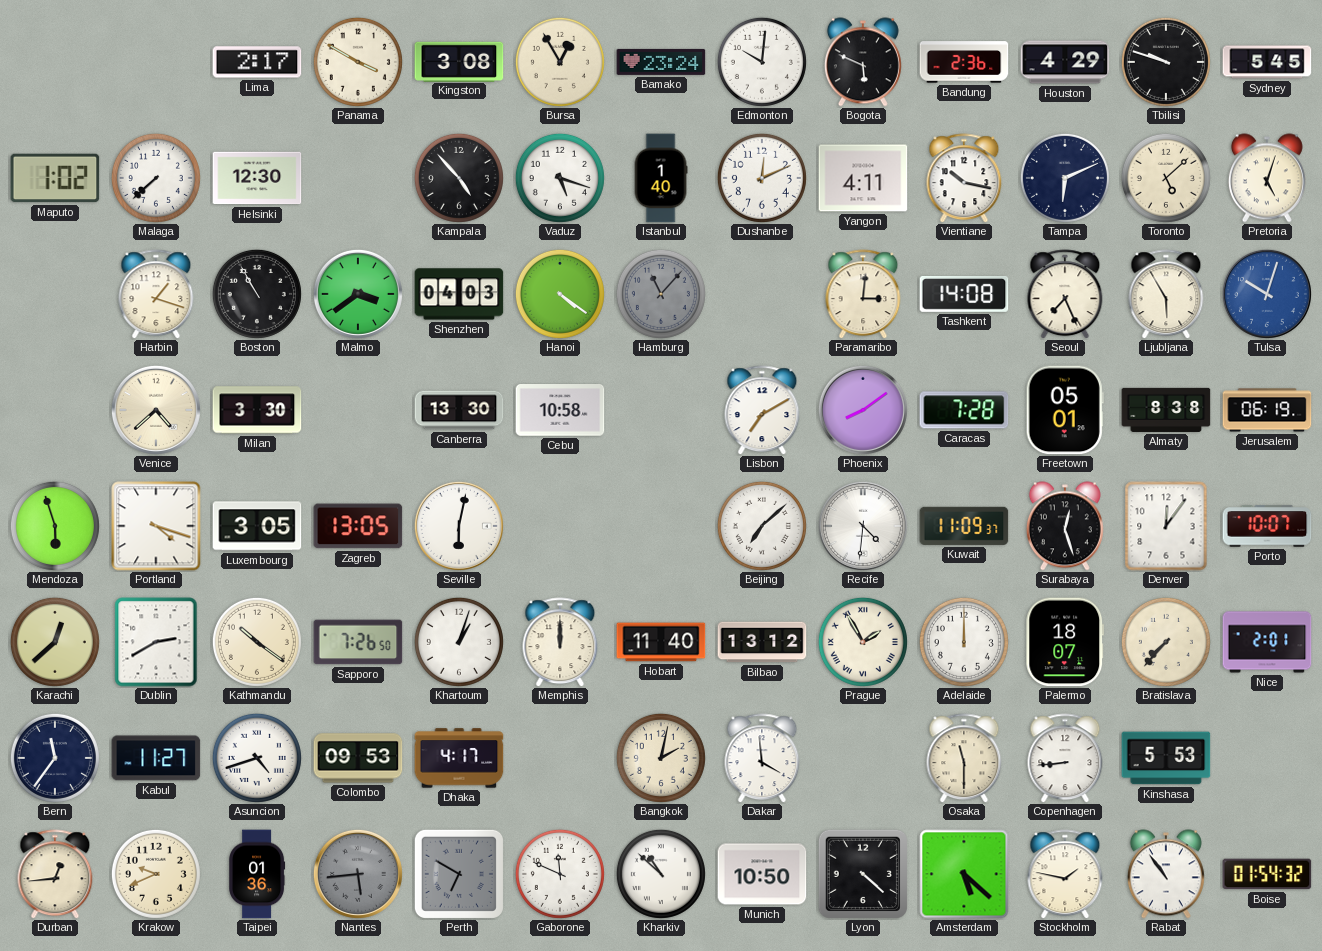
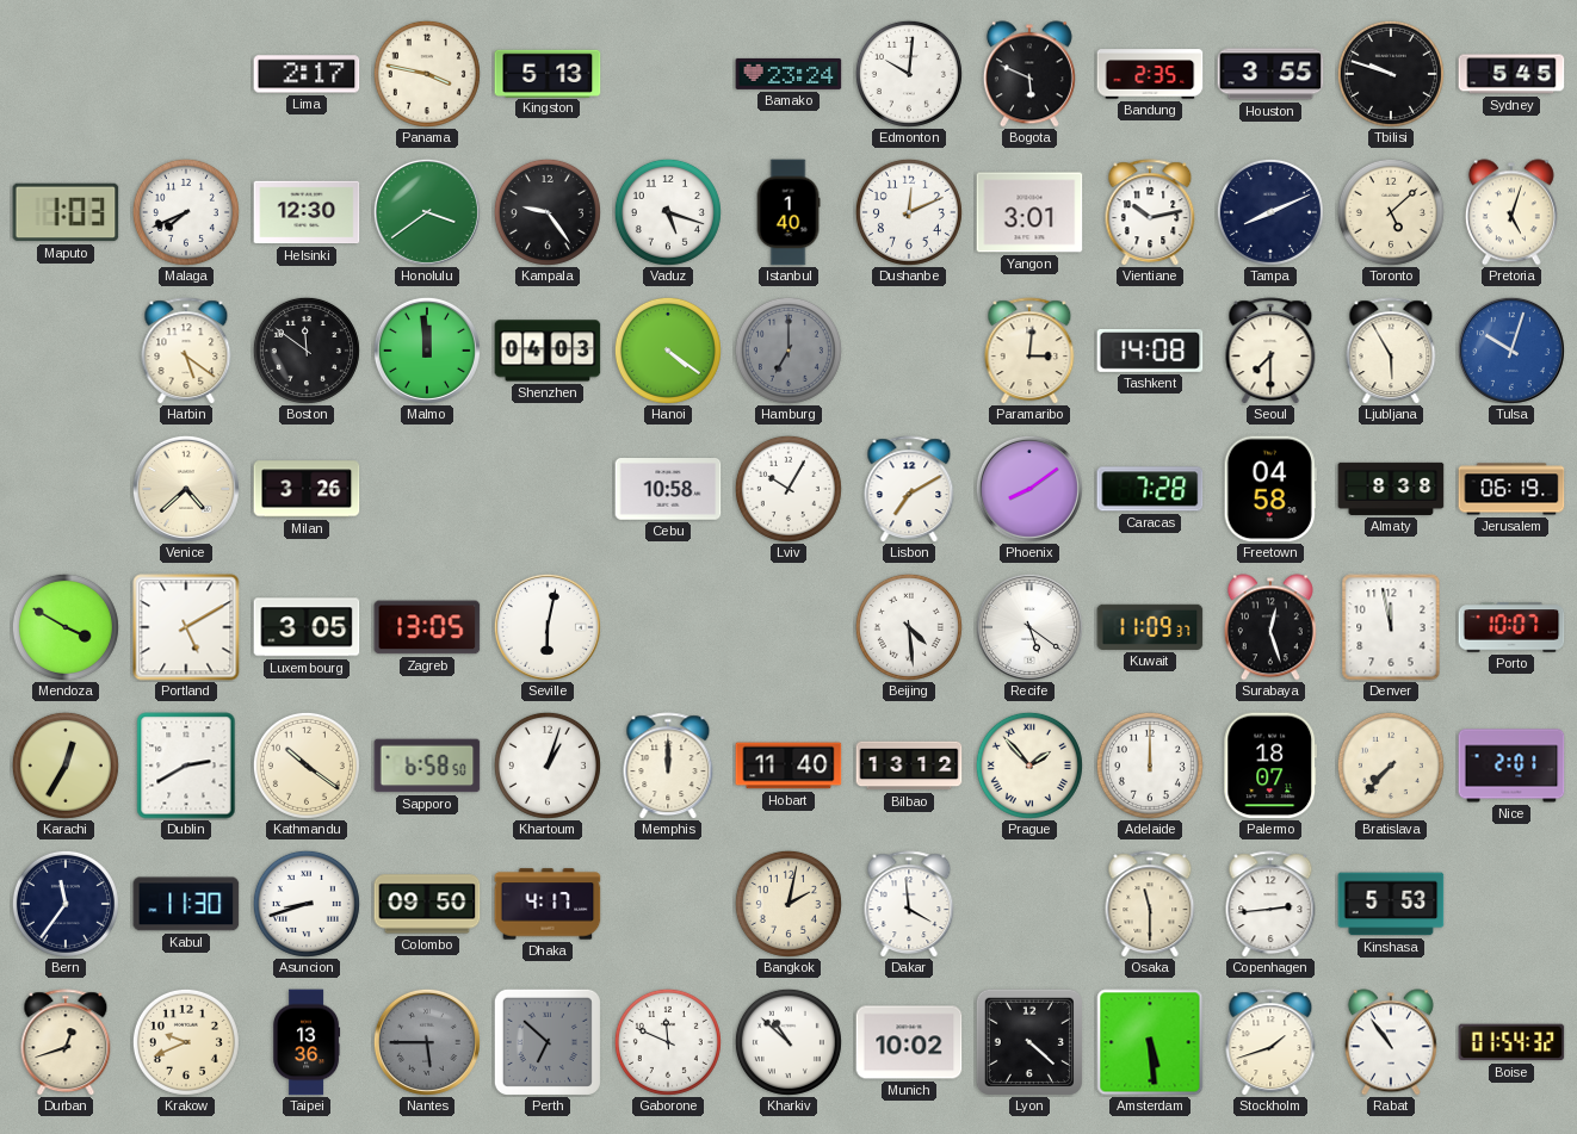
Panama: 3:50 -> 3:47 (427, 74)
Kingston: 3:08 -> 5:13 (548, 73)
Bursa: 12:55 -> none (560, 62)
Bandung: 2:36 -> 2:35 (1150, 74)
Houston: 4:29 -> 3:55 (1270, 74)
Maputo: 1:02 -> 1:03 (66, 212)
Malaga: 7:38 -> 7:41 (186, 212)
Honolulu: none -> 3:39 (427, 212)
Kampala: 4:53 -> 9:24 (548, 212)
Yangon: 4:11 -> 3:01 (1029, 212)
Vientiane: 10:17 -> 10:13 (1150, 212)
Tampa: 6:11 -> 8:11 (1270, 212)
Harbin: 1:18 -> 5:21 (186, 351)
Boston: 10:55 -> 11:51 (307, 351)
Malmo: 3:39 -> 11:59 (427, 351)
Hamburg: 11:07 -> 7:00 (789, 351)
Seoul: 7:26 -> 7:30 (1270, 351)
Milan: 3:30 -> 3:26 (307, 489)
Canberra: 13:30 -> none (459, 410)
Lviv: none -> 10:05 (789, 489)
Freetown: 05:01 -> 04:58 (1270, 489)
Mendoza: 5:57 -> 3:50 (66, 627)
Portland: 4:18 -> 5:10 (186, 627)
Beijing: 7:08 -> 4:29 (909, 627)
Recife: 4:31 -> 5:21 (1029, 627)
Denver: 12:06 -> 11:58 (1391, 627)
Karachi: 12:38 -> 12:35 (66, 766)
Sapporo: 7:26 -> 6:58 (427, 766)
Prague: 1:55 -> 1:53 (1029, 766)
Kabul: 11:27 -> 11:30 (186, 904)
Asuncion: 4:42 -> 8:42 (307, 904)
Colombo: 09:53 -> 09:50 (427, 904)
Copenhagen: 8:44 -> 2:44 (1270, 904)
Durban: 12:44 -> 12:42 (66, 1042)
Taipei: 01:36 -> 13:36 (307, 1042)
Nantes: 5:44 -> 5:45 (427, 1042)
Perth: 6:50 -> 6:52 (548, 1042)
Munich: 10:50 -> 10:02 (909, 1042)
Amsterdam: 5:22 -> 5:29 (1150, 1042)
Stockholm: 1:47 -> 1:42 (1270, 1042)
